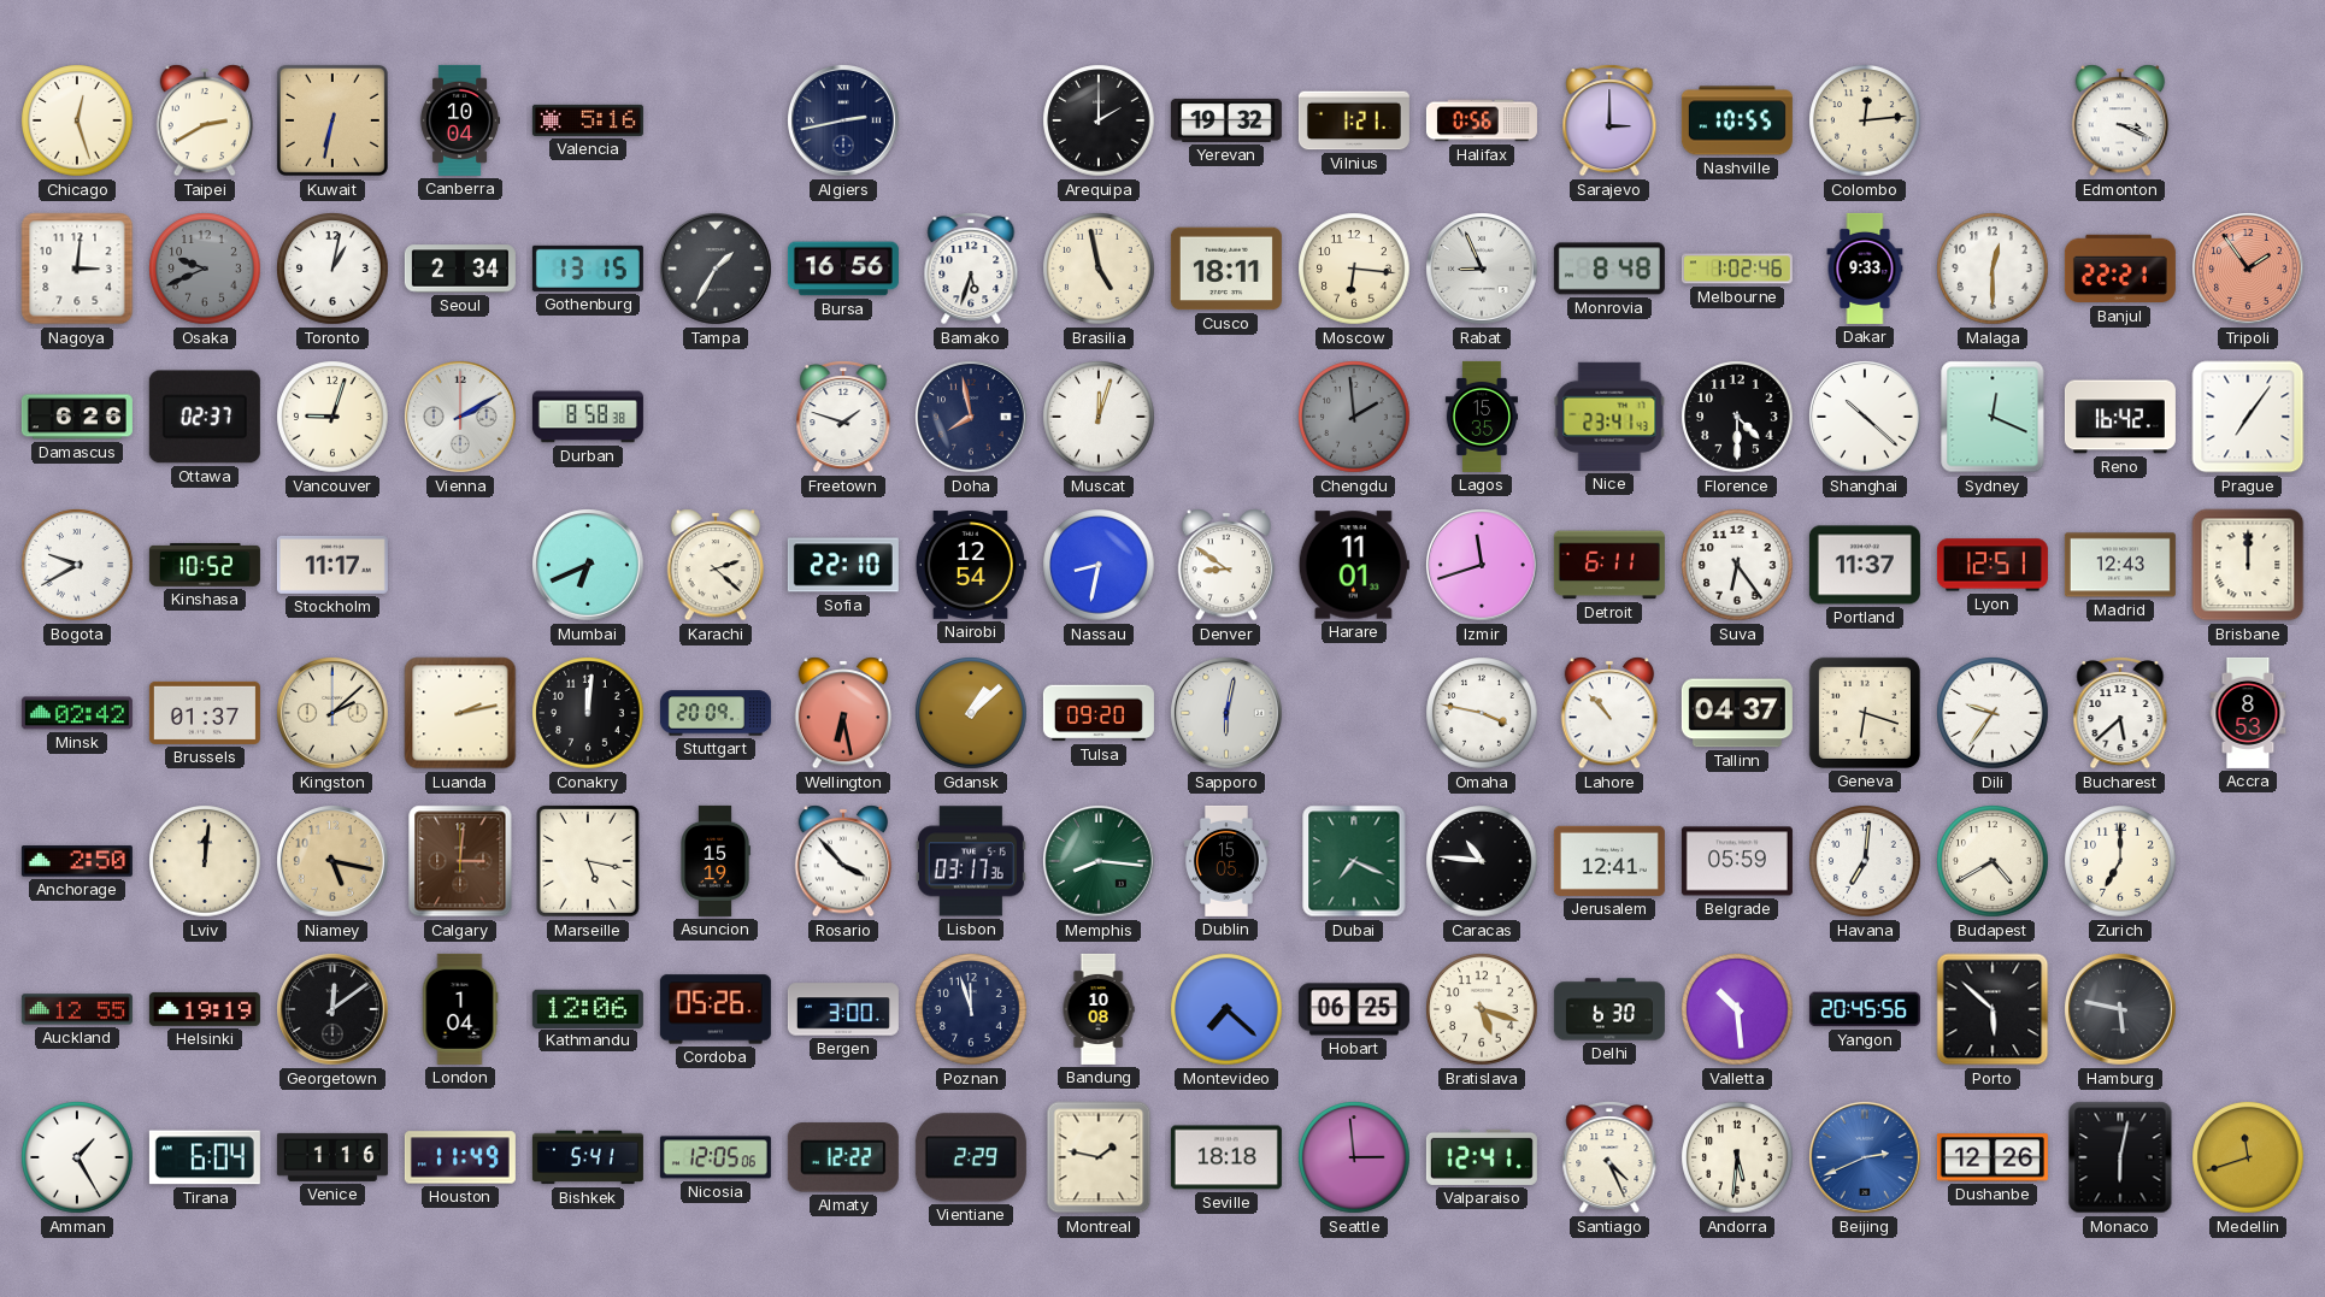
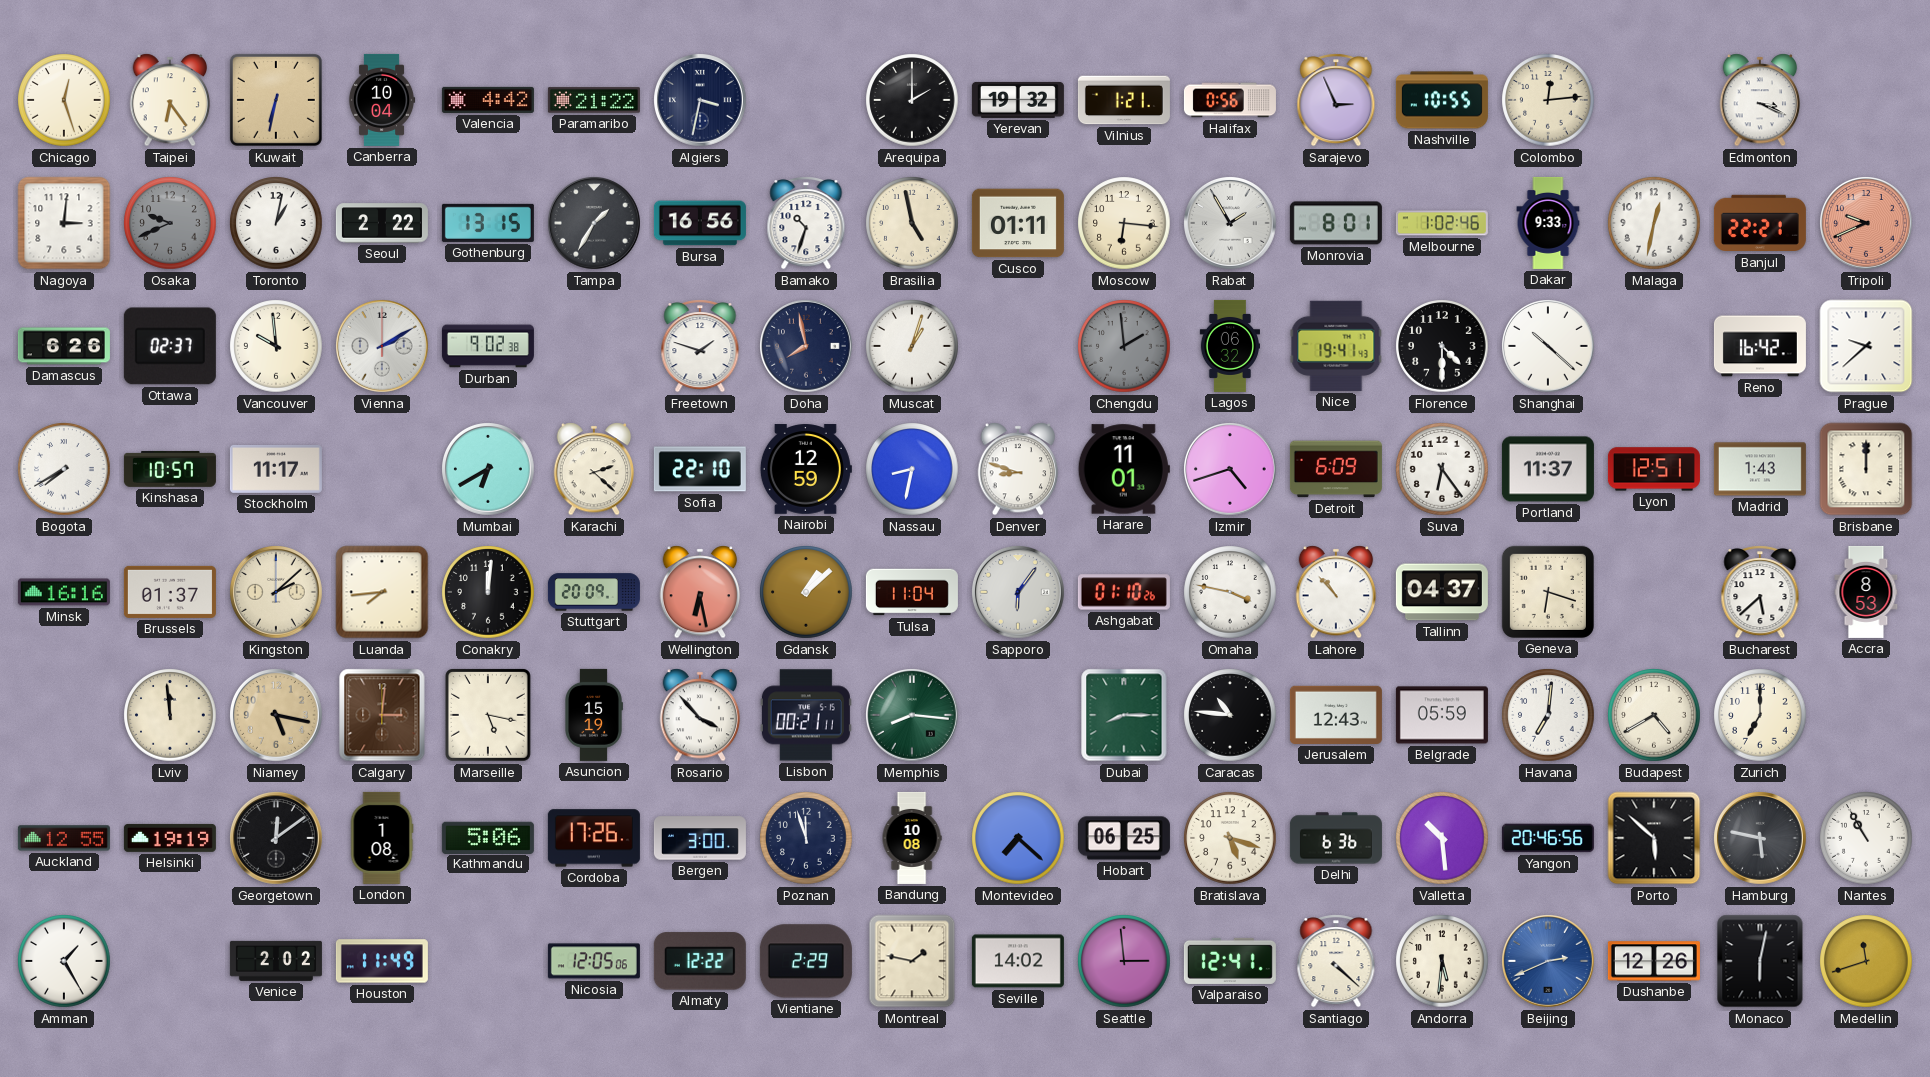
Taipei: 2:40 -> 6:24 (170, 100)
Valencia: 5:16 -> 4:42 (488, 100)
Paramaribo: none -> 21:22 (594, 100)
Algiers: 2:43 -> 3:32 (701, 101)
Sarajevo: 3:00 -> 2:56 (1336, 100)
Seoul: 2:34 -> 2:22 (382, 223)
Bamako: 5:33 -> 10:33 (806, 223)
Cusco: 18:11 -> 01:11 (1018, 223)
Rabat: 8:56 -> 1:55 (1231, 224)
Monrovia: 8:48 -> 8:01 (1336, 223)
Malaga: 12:30 -> 12:32 (1654, 223)
Tripoli: 1:54 -> 9:41 (1867, 224)
Vancouver: 9:03 -> 9:59 (276, 346)
Durban: 8:58 -> 9:02 (488, 346)
Muscat: 12:03 -> 1:03 (912, 346)
Lagos: 15:35 -> 06:32 (1229, 346)
Nice: 23:41 -> 19:41 (1336, 346)
Sydney: 12:19 -> none (1993, 417)
Prague: 7:06 -> 9:38 (1866, 346)
Bogota: 9:40 -> 7:40 (64, 469)
Kinshasa: 10:52 -> 10:57 (170, 469)
Mumbai: 6:41 -> 6:40 (489, 470)
Nairobi: 12:54 -> 12:59 (806, 469)
Denver: 8:51 -> 8:48 (1018, 469)
Izmir: 11:42 -> 4:42 (1231, 470)
Detroit: 6:11 -> 6:09 (1336, 469)
Madrid: 12:43 -> 1:43 (1760, 469)
Minsk: 02:42 -> 16:16 (64, 592)
Luanda: 2:13 -> 7:44 (382, 592)
Tulsa: 09:20 -> 11:04 (912, 592)
Sapporo: 6:02 -> 6:06 (1019, 593)
Ashgabat: none -> 01:10 (1124, 592)
Dili: 9:36 -> none (1993, 713)
Anchorage: 2:50 -> none (77, 861)
Lviv: 12:01 -> 11:59 (170, 715)
Lisbon: 03:17 -> 00:21 (806, 715)
Dublin: 15:05 -> none (1228, 861)
Dubai: 7:19 -> 8:15 (1124, 715)
Jerusalem: 12:41 -> 12:43 (1336, 715)
London: 1:04 -> 1:08 (382, 838)
Kathmandu: 12:06 -> 5:06 (488, 837)
Cordoba: 05:26 -> 17:26 (594, 838)
Delhi: 6:30 -> 6:36 (1336, 838)
Yangon: 20:45 -> 20:46 (1548, 838)
Nantes: none -> 10:55 (1866, 838)
Tirana: 6:04 -> none (205, 1157)
Venice: 1:16 -> 2:02 (276, 961)
Bishkek: 5:41 -> none (588, 1157)
Seville: 18:18 -> 14:02 (1018, 961)
Santiago: 4:26 -> 4:22 (1336, 961)
